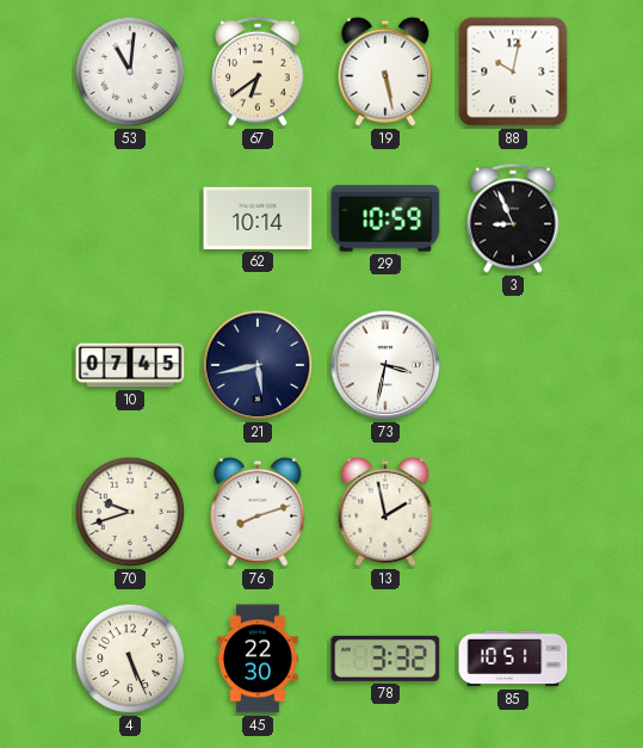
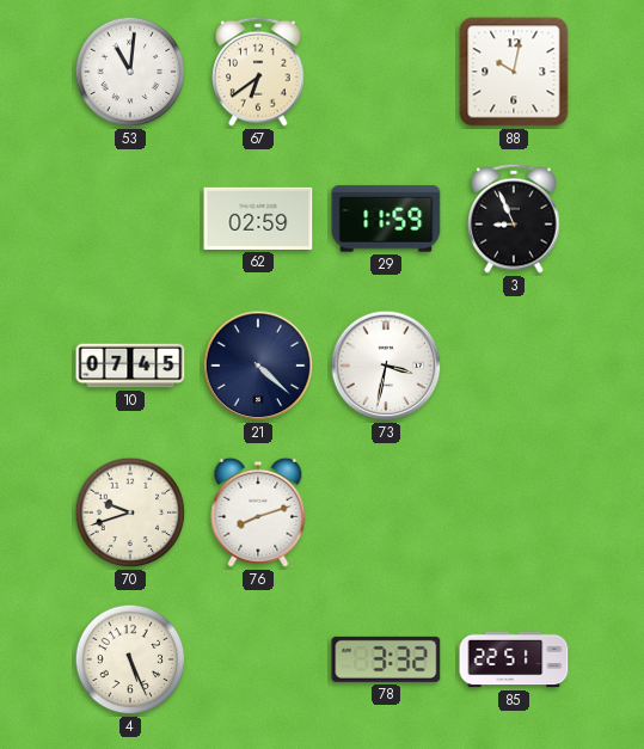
19: 5:28 -> none (385, 72)
62: 10:14 -> 02:59 (258, 219)
29: 10:59 -> 11:59 (386, 219)
21: 5:43 -> 4:22 (258, 366)
13: 1:58 -> none (385, 512)
45: 22:30 -> none (258, 659)
85: 10:51 -> 22:51 (514, 659)
